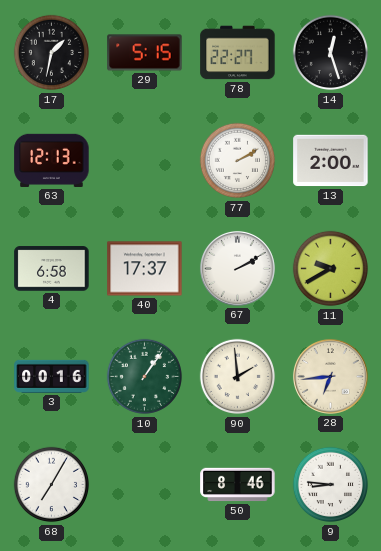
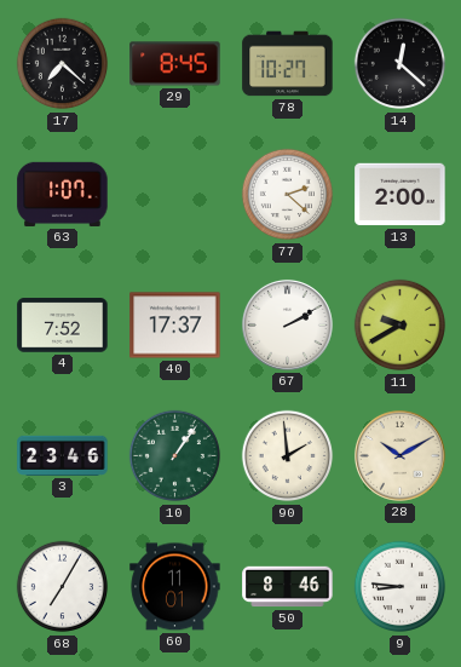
17: 1:32 -> 7:22 (63, 64)
29: 5:15 -> 8:45 (175, 64)
78: 22:27 -> 10:27 (288, 64)
14: 12:27 -> 12:22 (401, 64)
63: 12:13 -> 1:07 (63, 194)
77: 2:10 -> 2:22 (288, 195)
4: 6:58 -> 7:52 (63, 326)
3: 00:16 -> 23:46 (63, 455)
28: 6:44 -> 10:10 (399, 455)
60: none -> 11:01 (175, 587)
